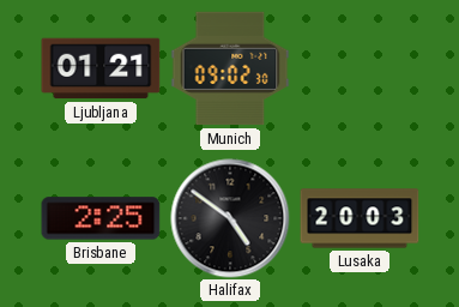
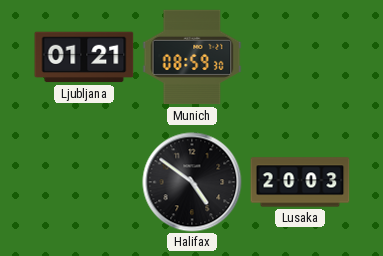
Munich: 09:02 -> 08:59 (192, 57)
Brisbane: 2:25 -> none (101, 218)
